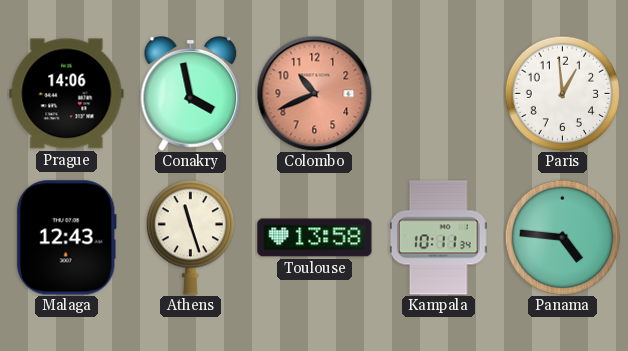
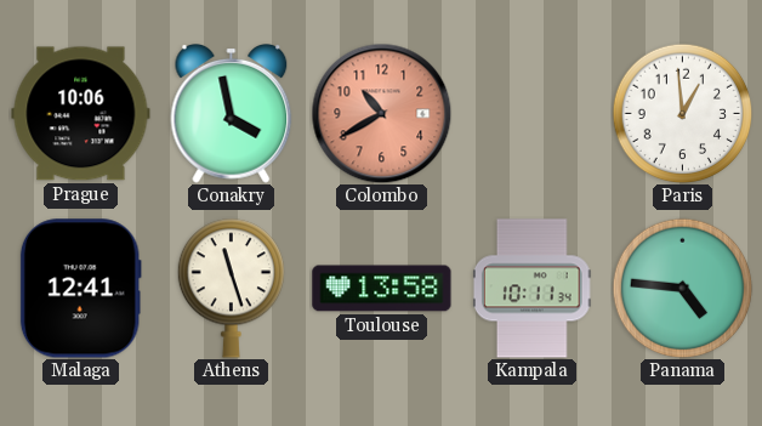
Prague: 14:06 -> 10:06 (81, 114)
Colombo: 10:41 -> 10:40 (381, 113)
Malaga: 12:43 -> 12:41 (80, 289)
